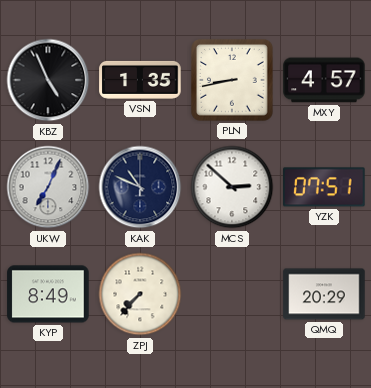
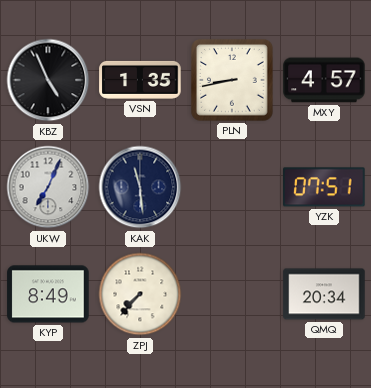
KAK: 10:49 -> 11:29 (140, 187)
MCS: 2:52 -> none (232, 187)
QMQ: 20:29 -> 20:34 (324, 294)
